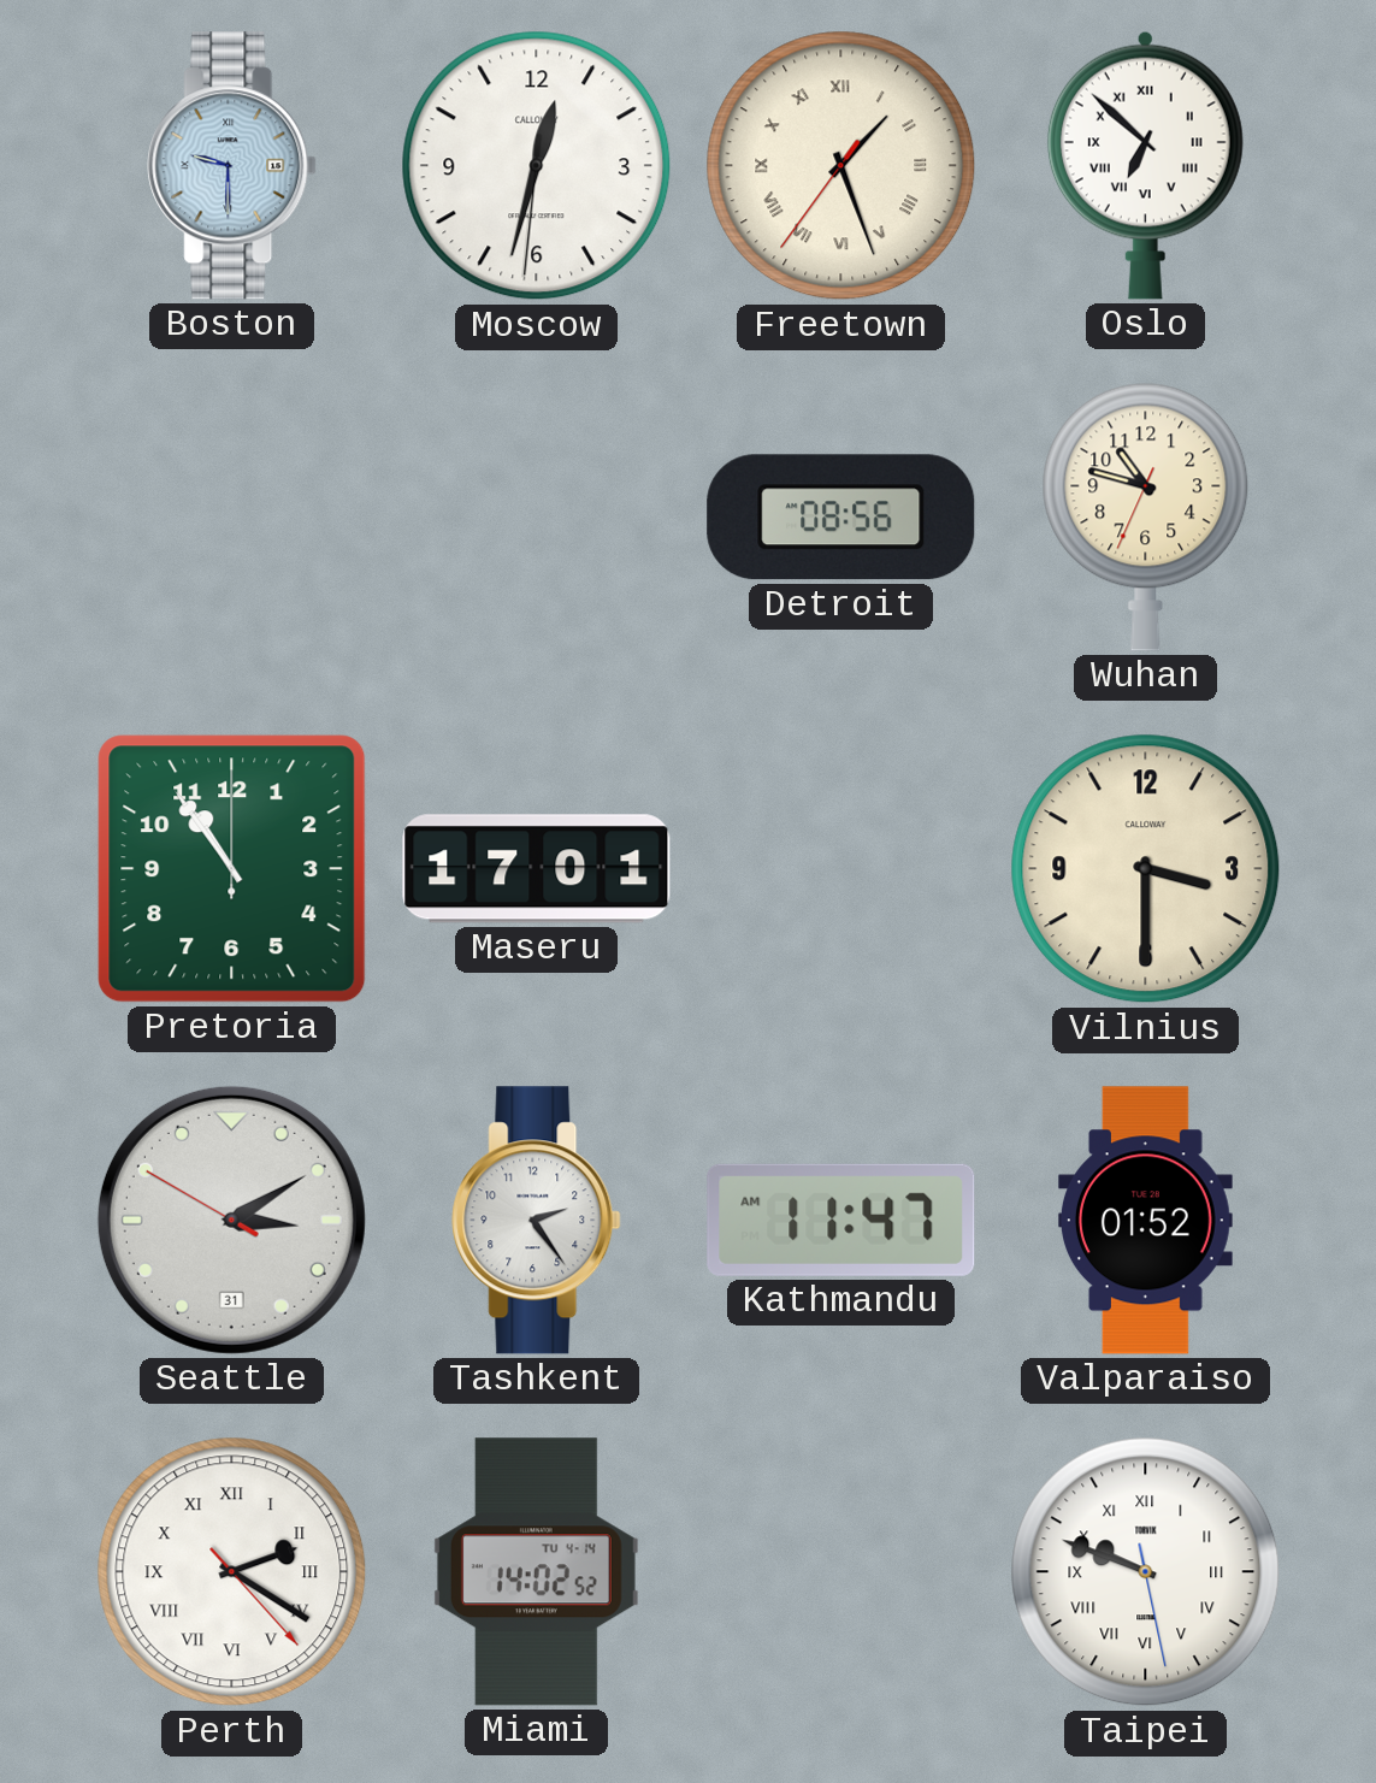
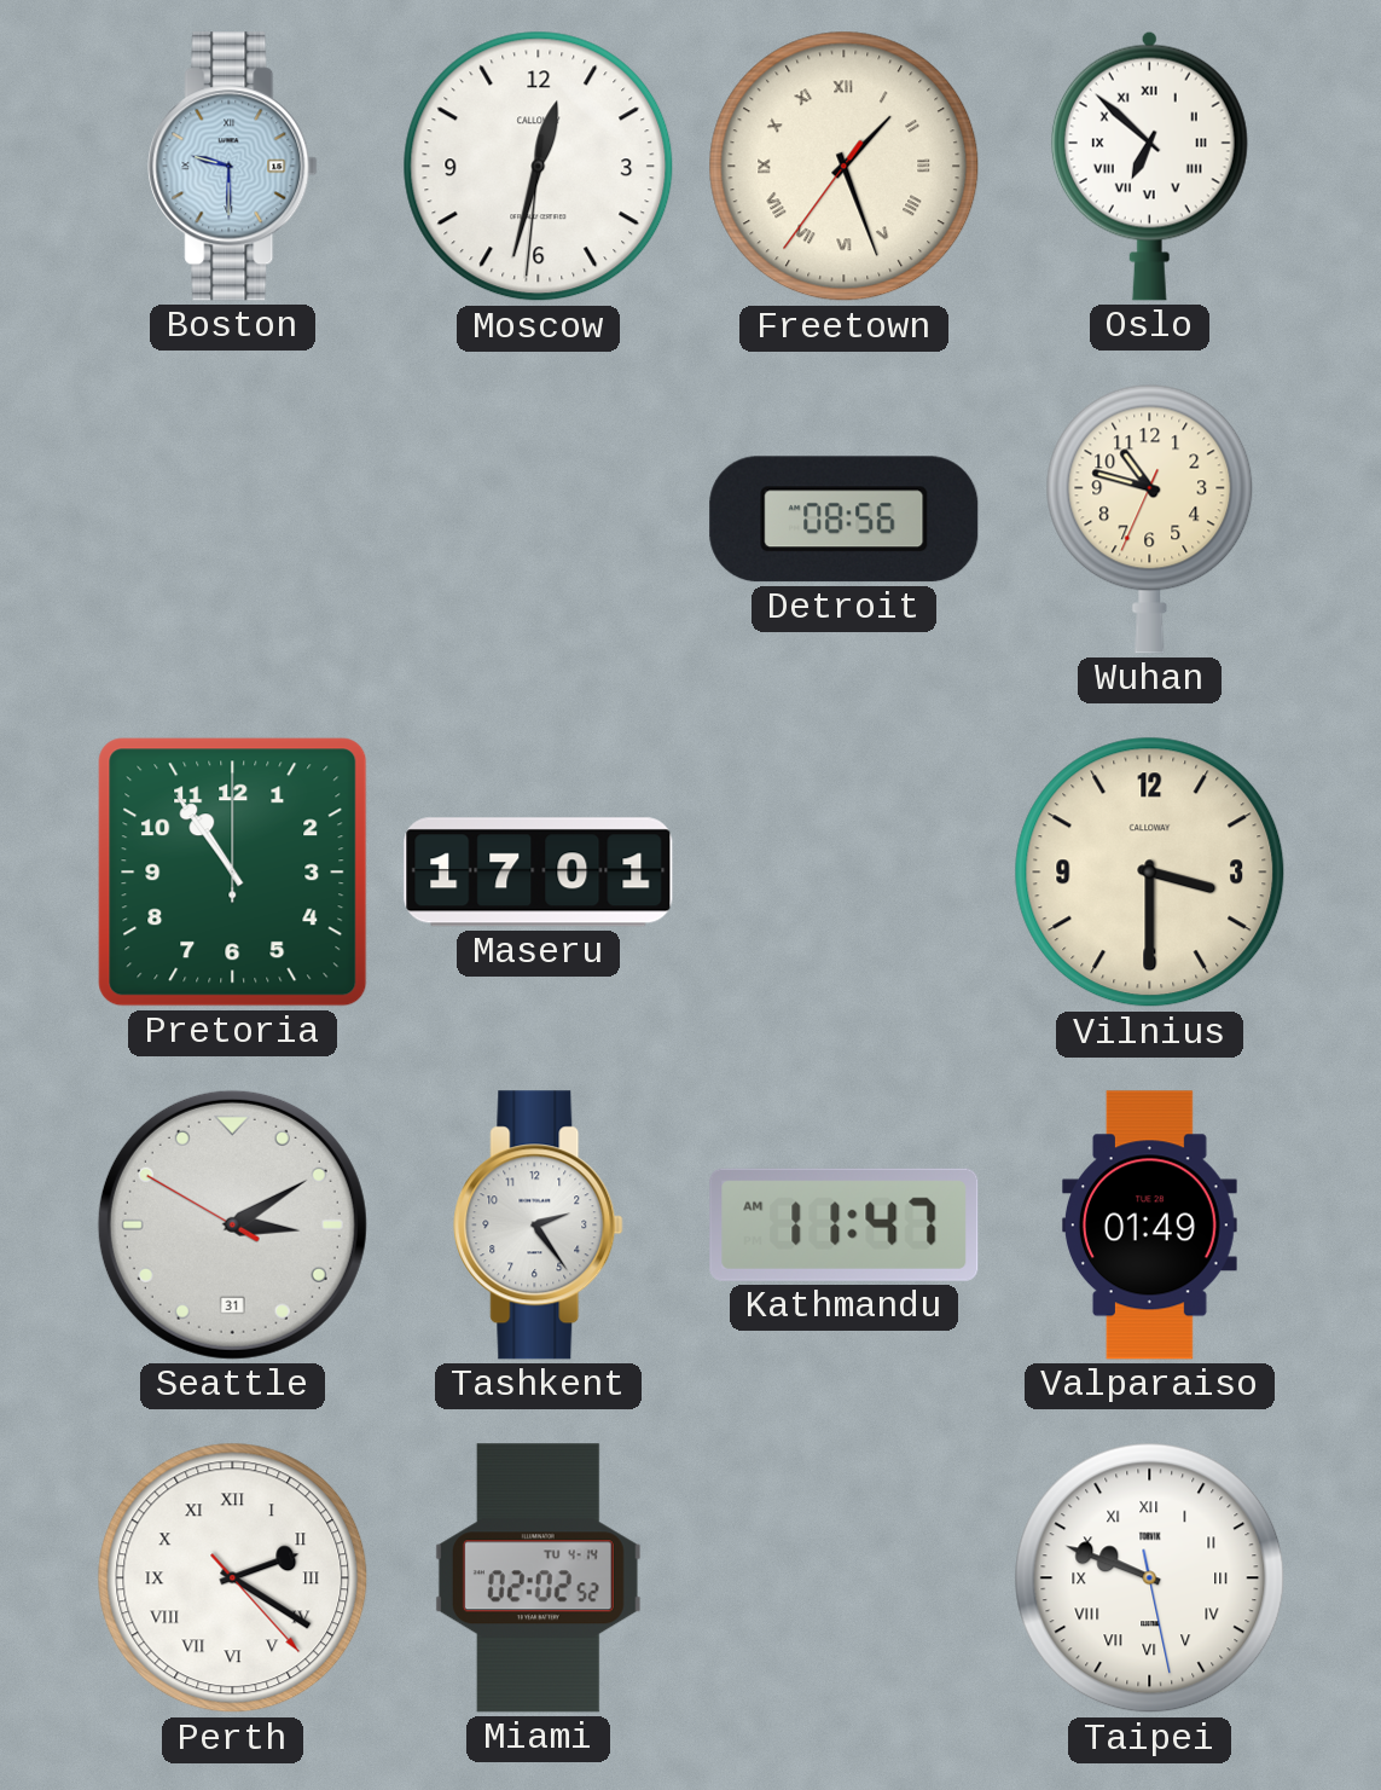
Valparaiso: 01:52 -> 01:49 (1149, 1226)
Miami: 14:02 -> 02:02 (538, 1578)
